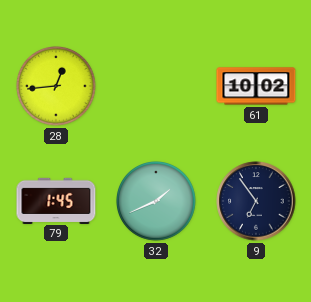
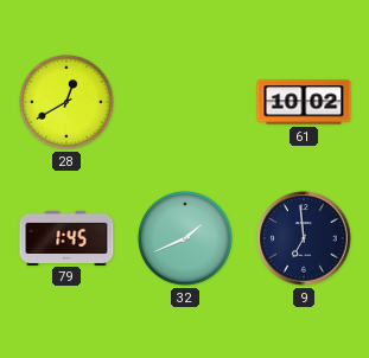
28: 12:44 -> 12:40 (68, 103)
9: 6:54 -> 6:59 (304, 238)
